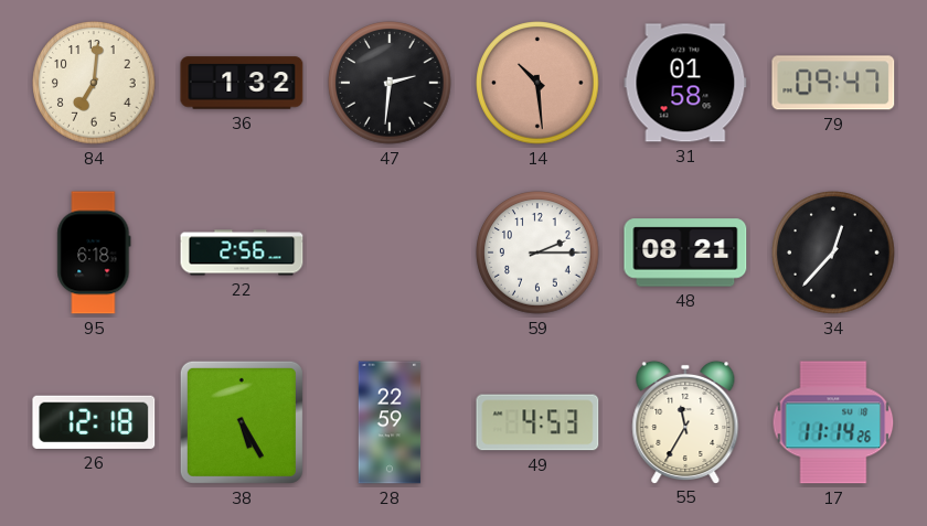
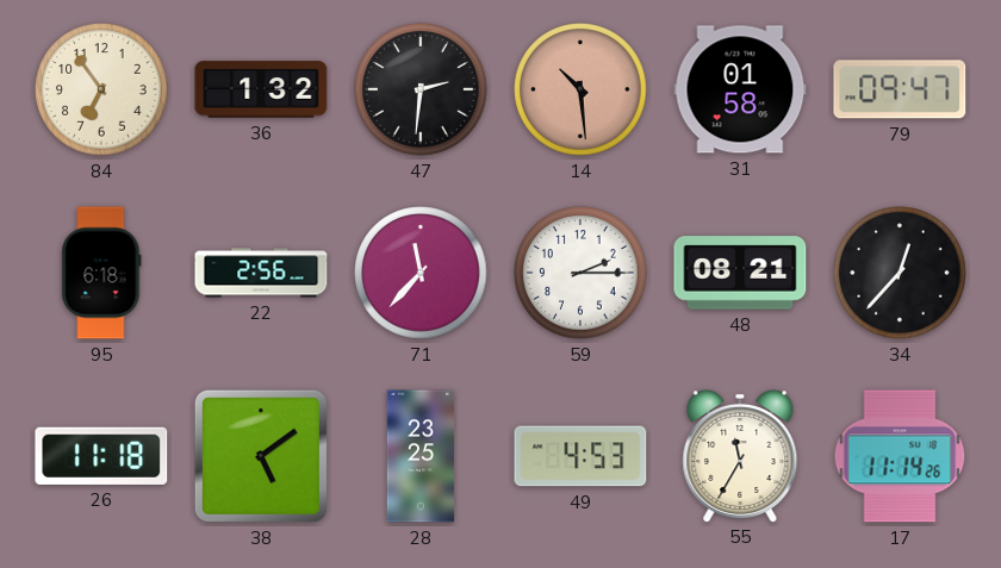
84: 7:01 -> 6:54 (101, 89)
71: none -> 11:37 (421, 273)
26: 12:18 -> 11:18 (101, 456)
38: 5:25 -> 5:09 (261, 456)
28: 22:59 -> 23:25 (421, 456)
